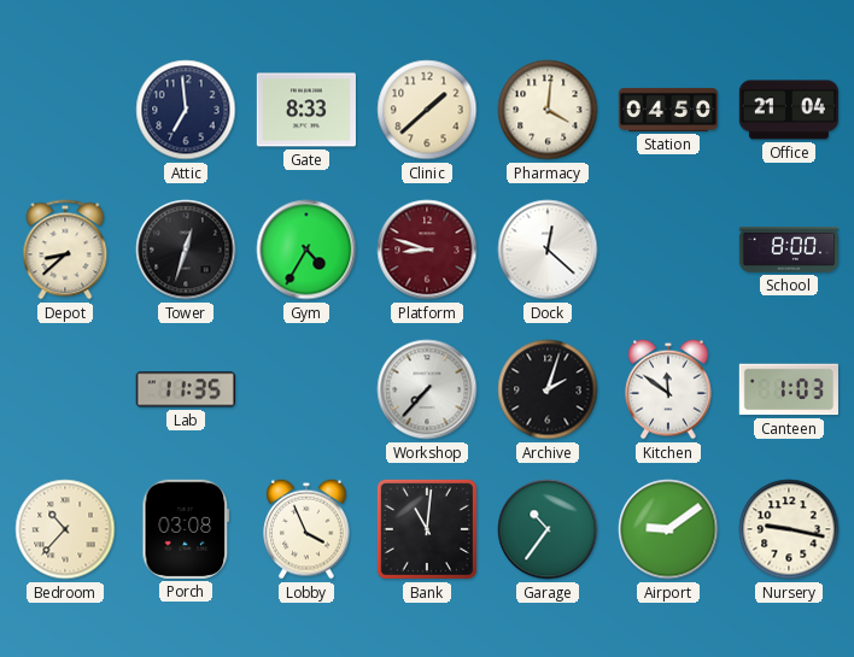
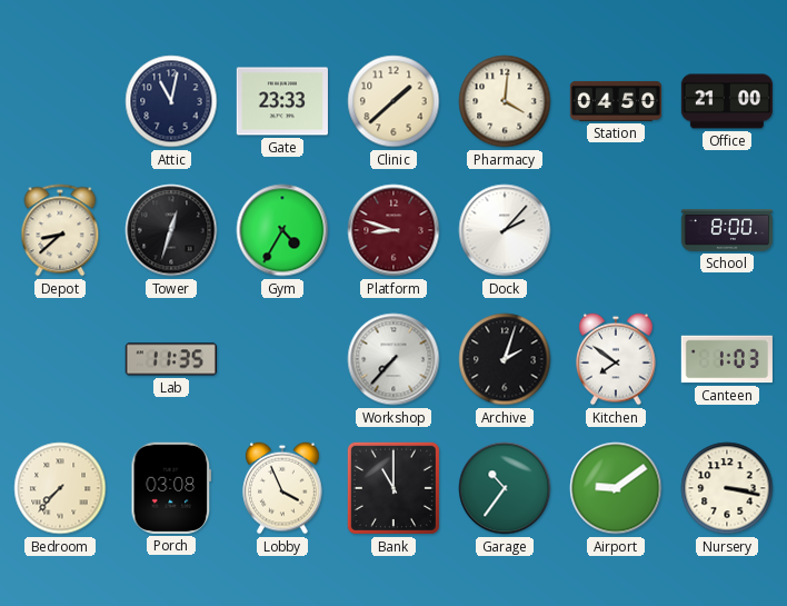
Attic: 6:59 -> 11:02 (171, 101)
Gate: 8:33 -> 23:33 (282, 101)
Office: 21:04 -> 21:00 (726, 101)
Dock: 12:22 -> 2:07 (505, 230)
Kitchen: 11:51 -> 7:51 (616, 359)
Bedroom: 10:37 -> 7:37 (60, 488)
Bank: 11:01 -> 11:00 (393, 488)
Nursery: 9:17 -> 3:17 (727, 488)
